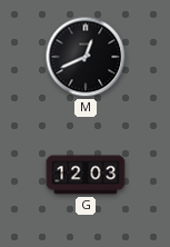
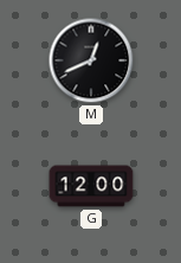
G: 12:03 -> 12:00 (91, 186)
